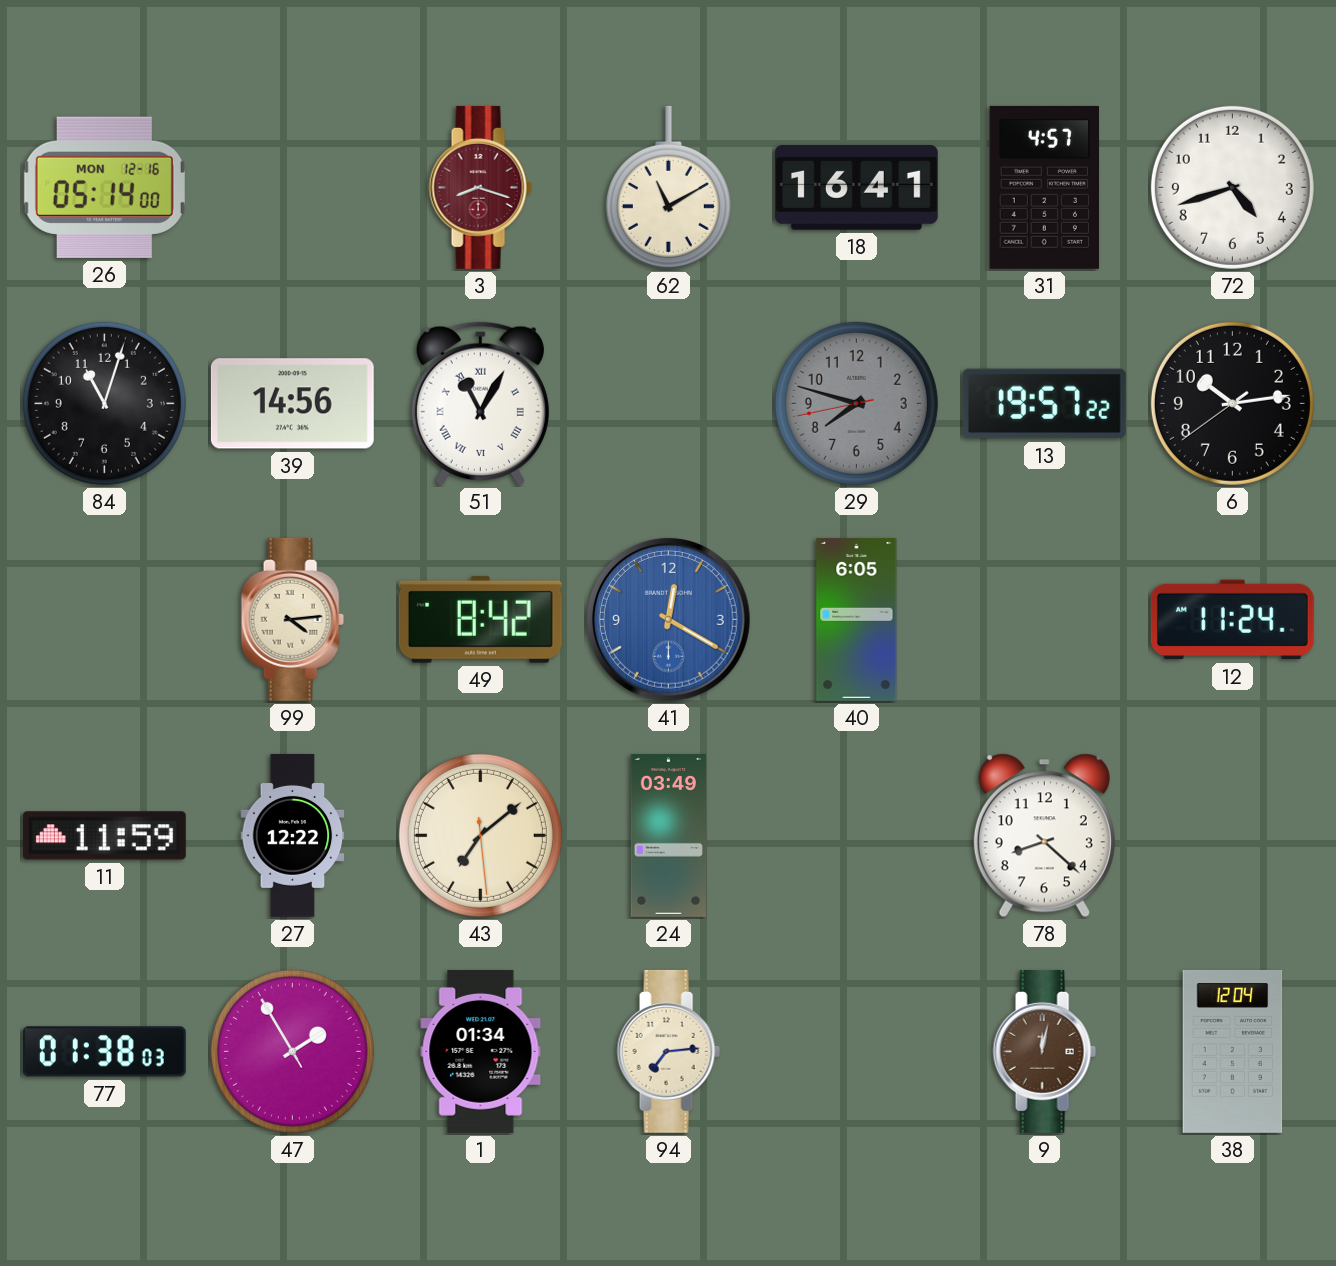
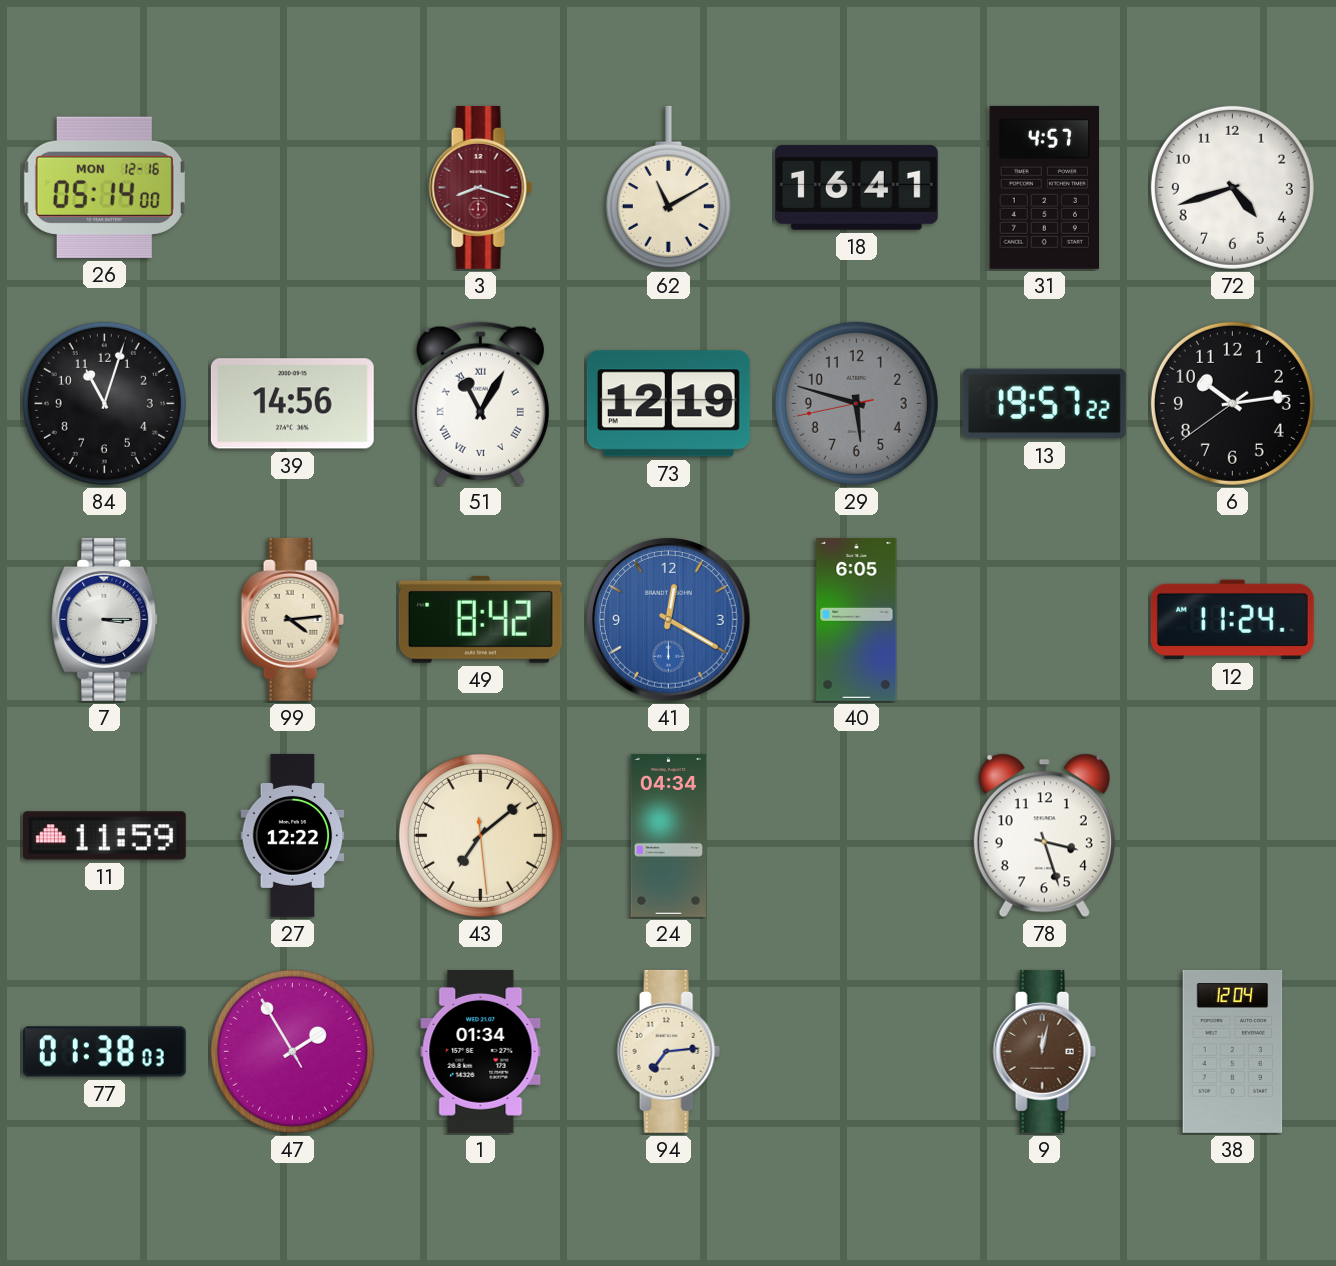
73: none -> 12:19 (668, 404)
29: 7:47 -> 5:47 (856, 403)
7: none -> 3:15 (105, 619)
24: 03:49 -> 04:34 (668, 835)
78: 8:22 -> 3:27 (1044, 836)
